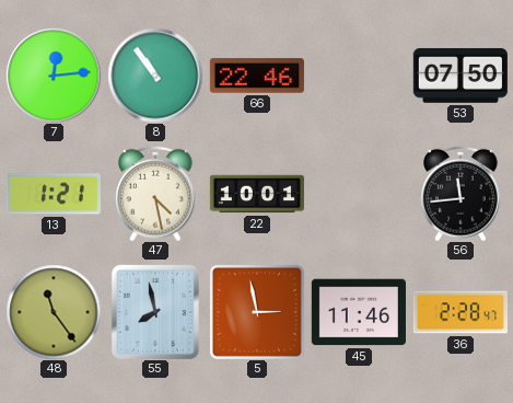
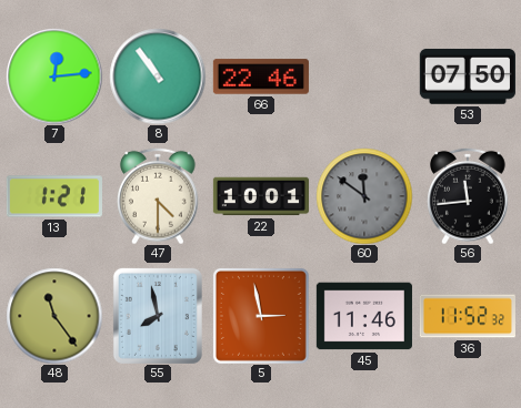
47: 4:28 -> 4:30 (159, 196)
60: none -> 11:51 (364, 196)
36: 2:28 -> 11:52 (468, 316)
